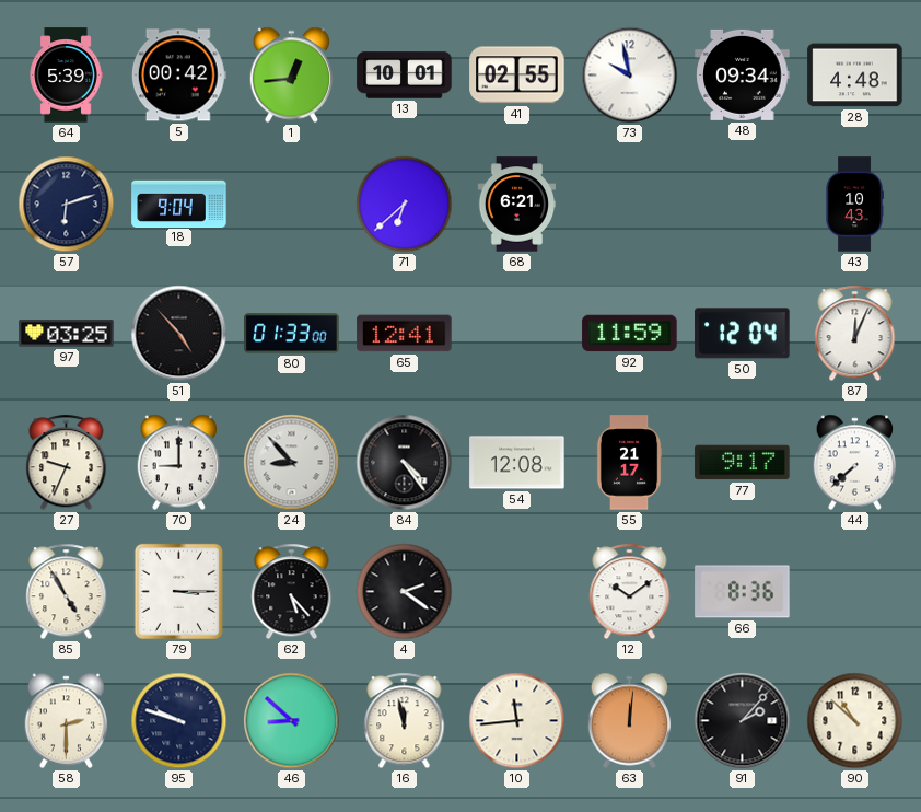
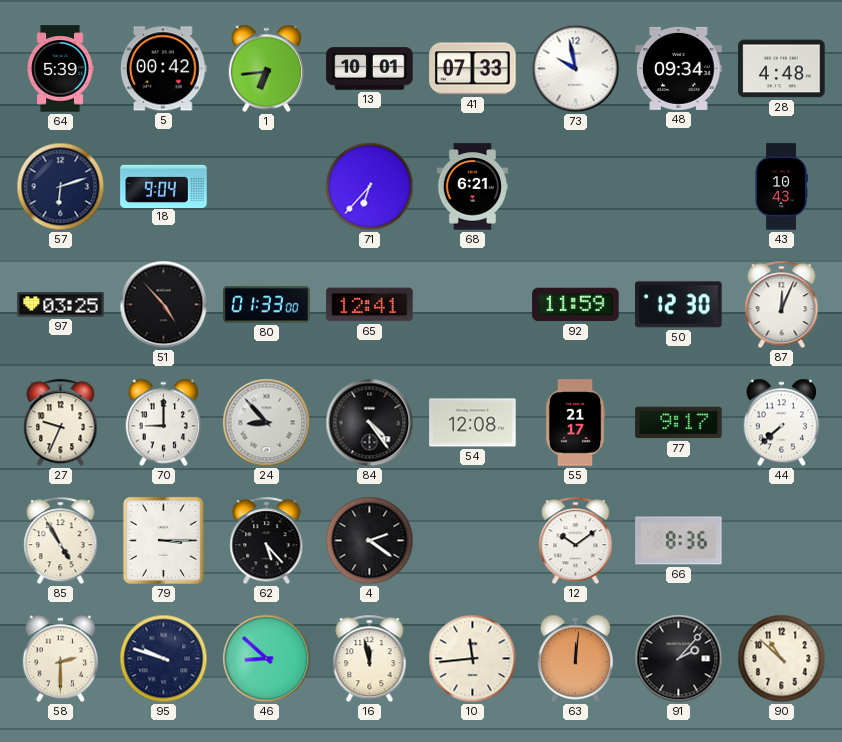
1: 12:44 -> 6:44 (267, 69)
41: 02:55 -> 07:33 (473, 69)
71: 6:38 -> 6:37 (370, 187)
50: 12:04 -> 12:30 (679, 305)
